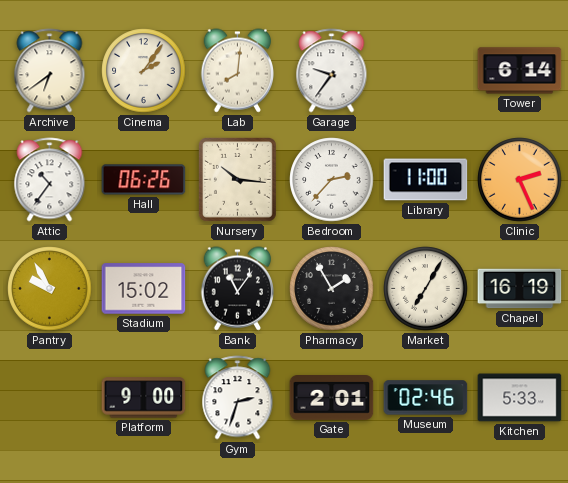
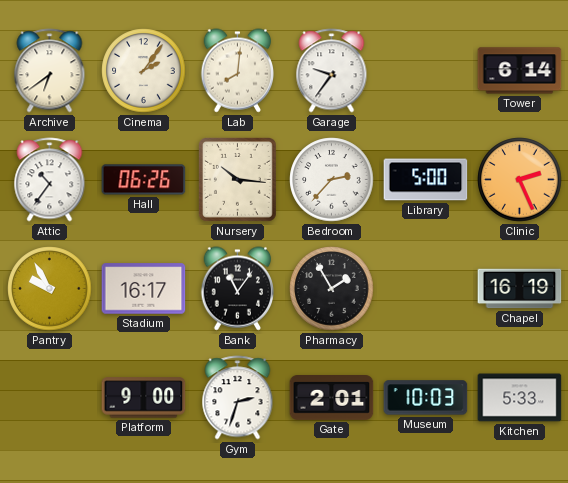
Library: 11:00 -> 5:00 (426, 180)
Stadium: 15:02 -> 16:17 (144, 289)
Market: 7:05 -> none (426, 289)
Museum: 02:46 -> 10:03 (426, 398)
